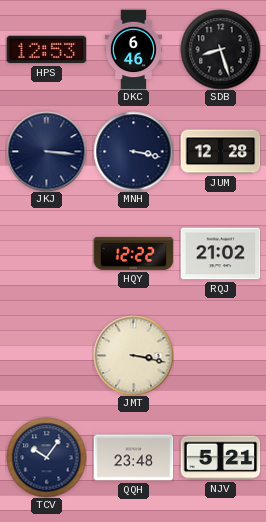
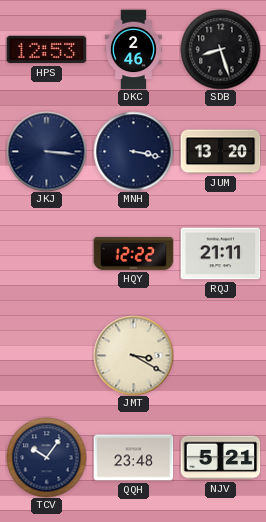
DKC: 6:46 -> 2:46 (133, 49)
JUM: 12:28 -> 13:20 (220, 152)
RQJ: 21:02 -> 21:11 (220, 254)
JMT: 3:17 -> 3:20 (133, 355)
